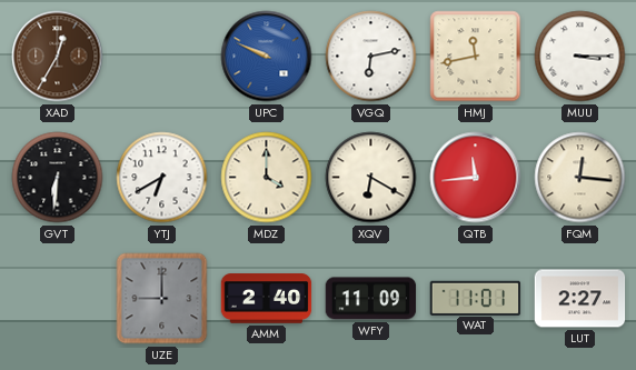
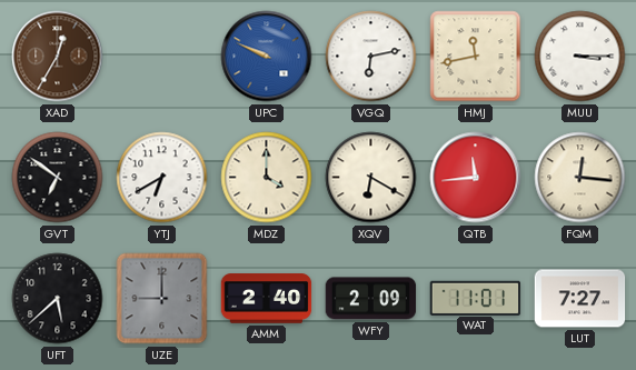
GVT: 6:31 -> 6:51 (58, 178)
UFT: none -> 5:38 (58, 299)
WFY: 11:09 -> 2:09 (371, 299)
LUT: 2:27 -> 7:27 (580, 299)
